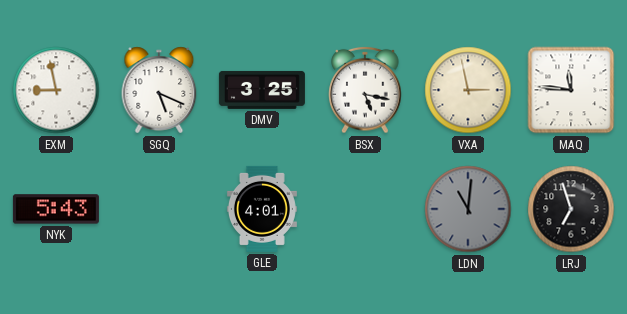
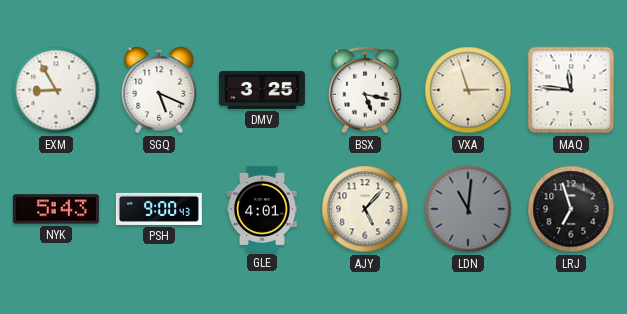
EXM: 8:58 -> 8:55 (56, 90)
VXA: 2:58 -> 2:57 (468, 90)
PSH: none -> 9:00 (159, 209)
AJY: none -> 5:07 (365, 209)
